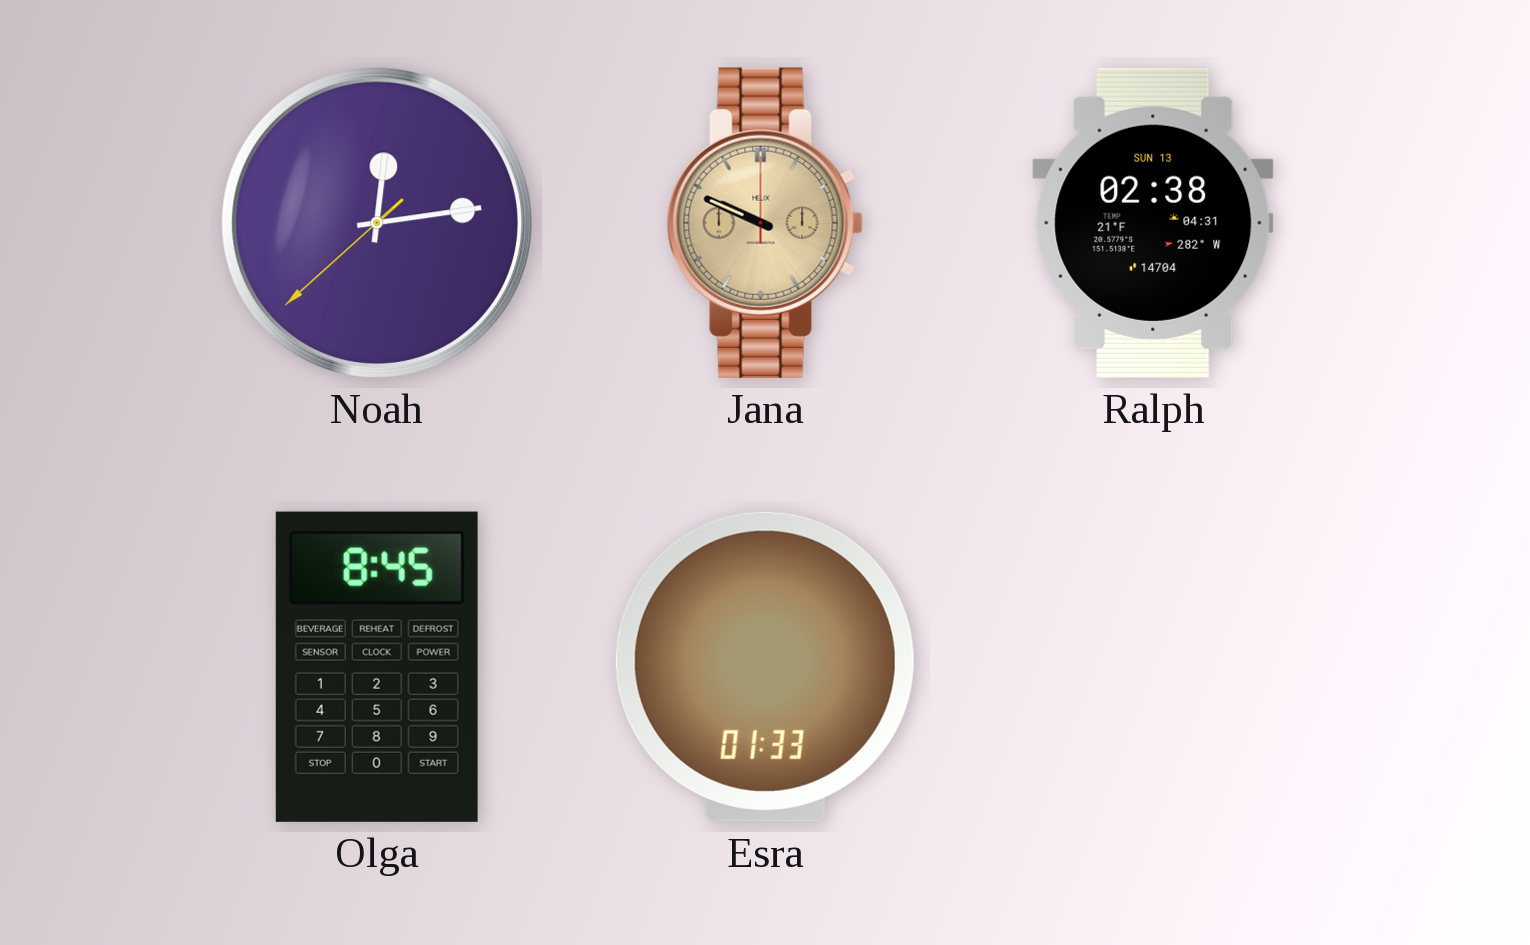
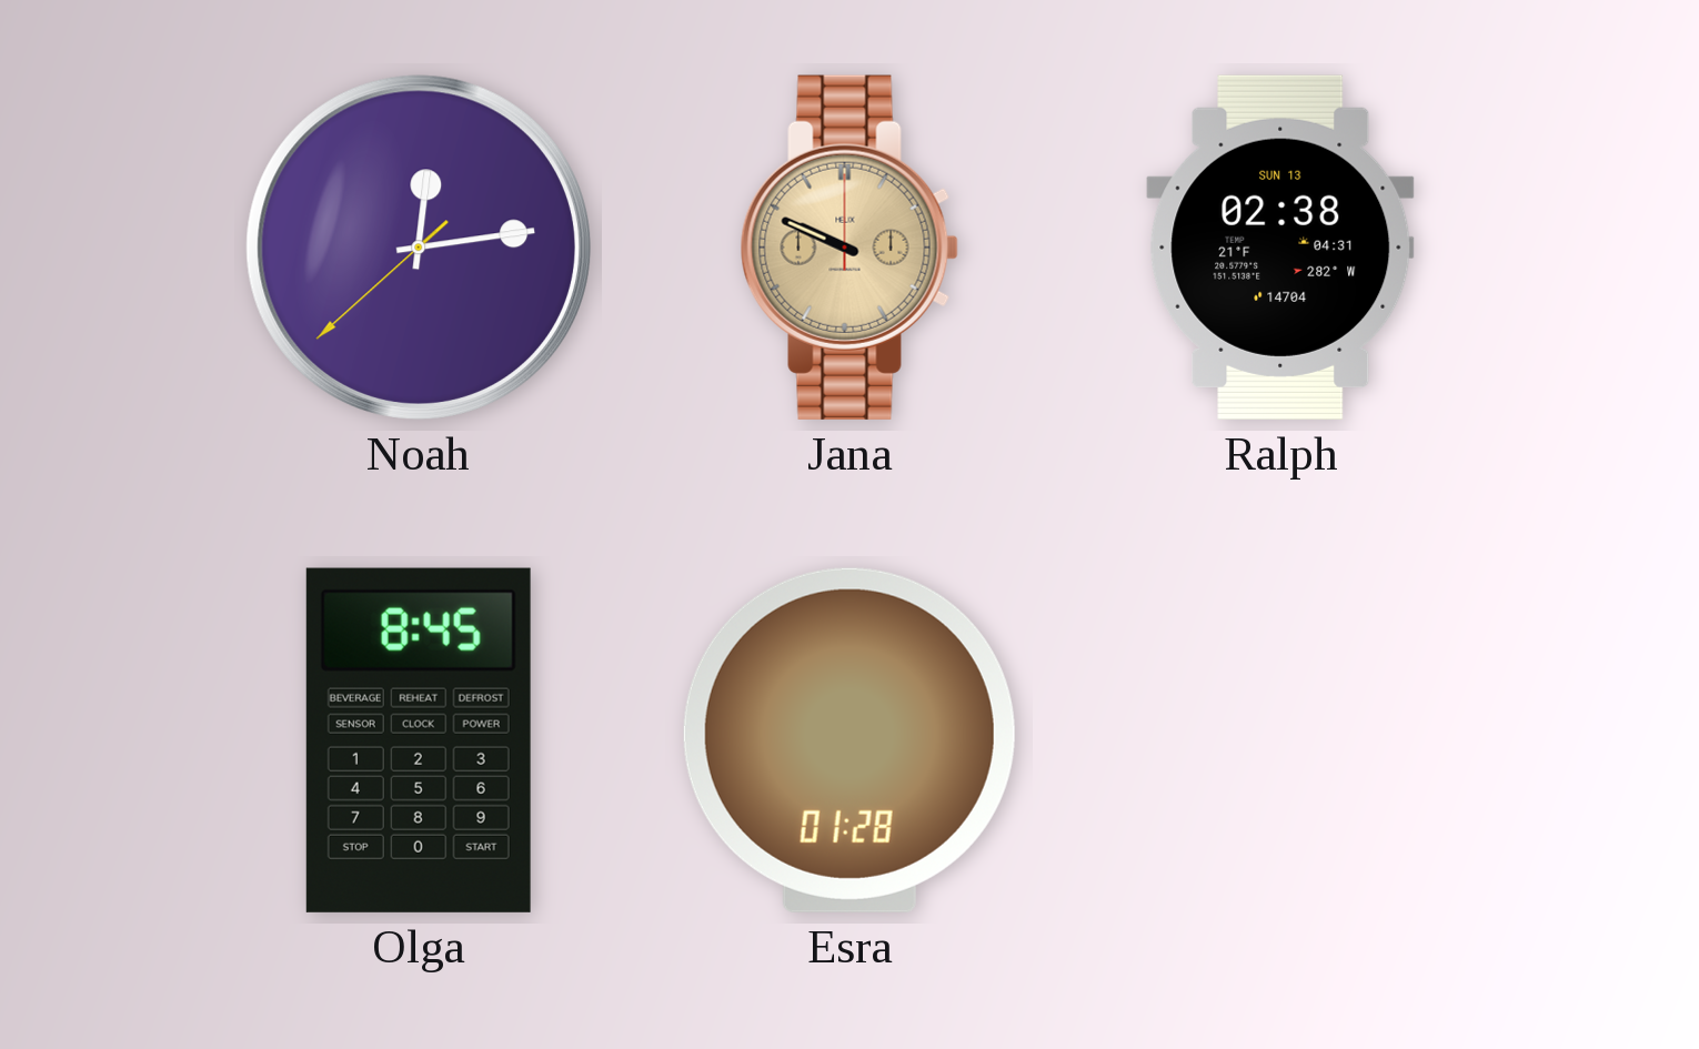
Esra: 01:33 -> 01:28 (849, 740)
